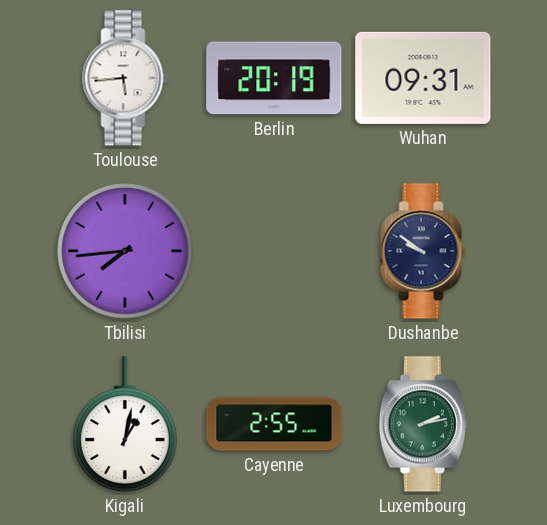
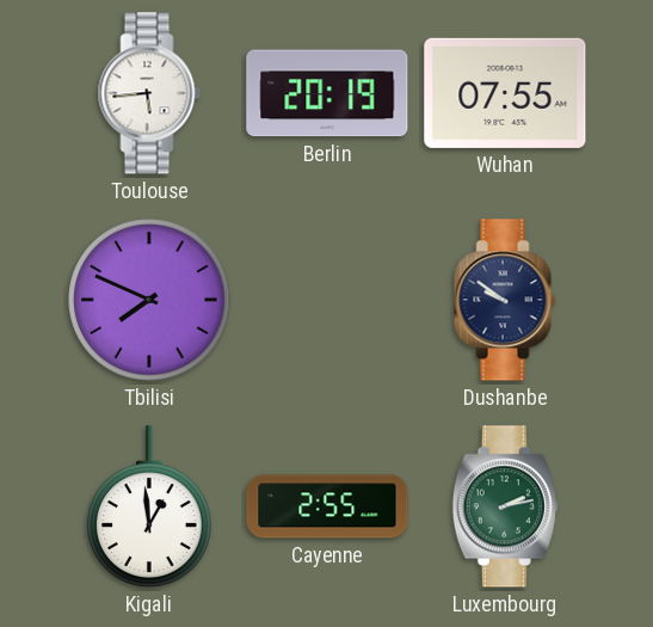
Wuhan: 09:31 -> 07:55 (505, 93)
Tbilisi: 7:44 -> 7:49 (149, 300)
Kigali: 1:02 -> 12:59 (150, 506)
